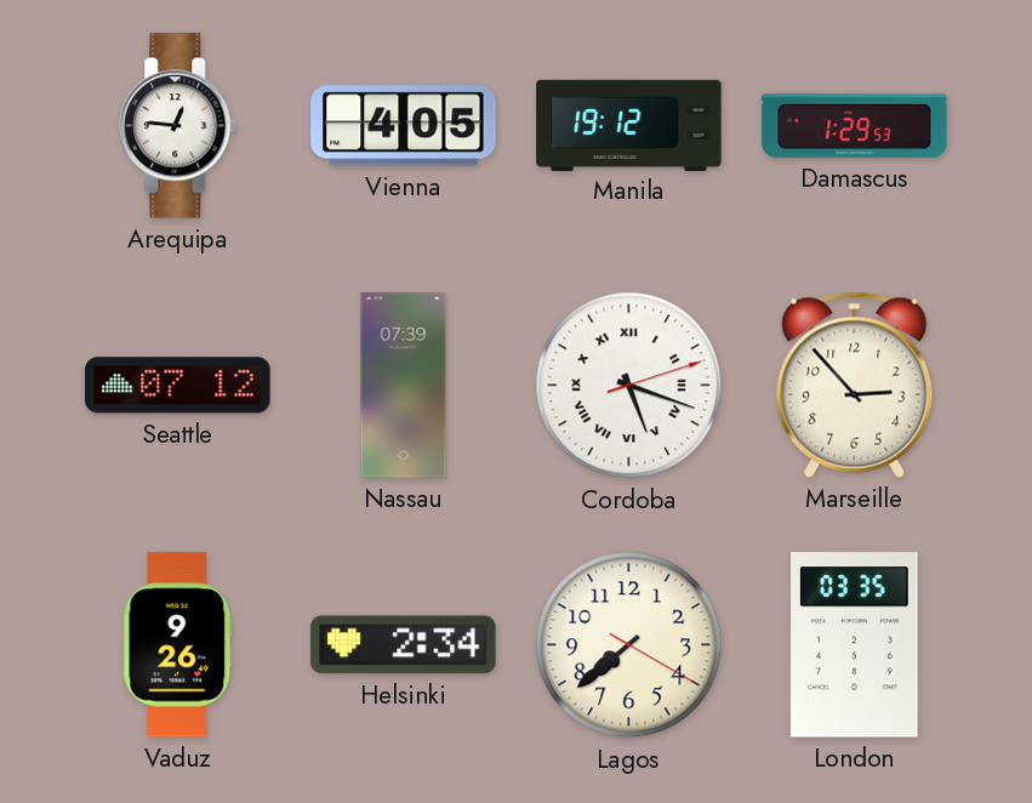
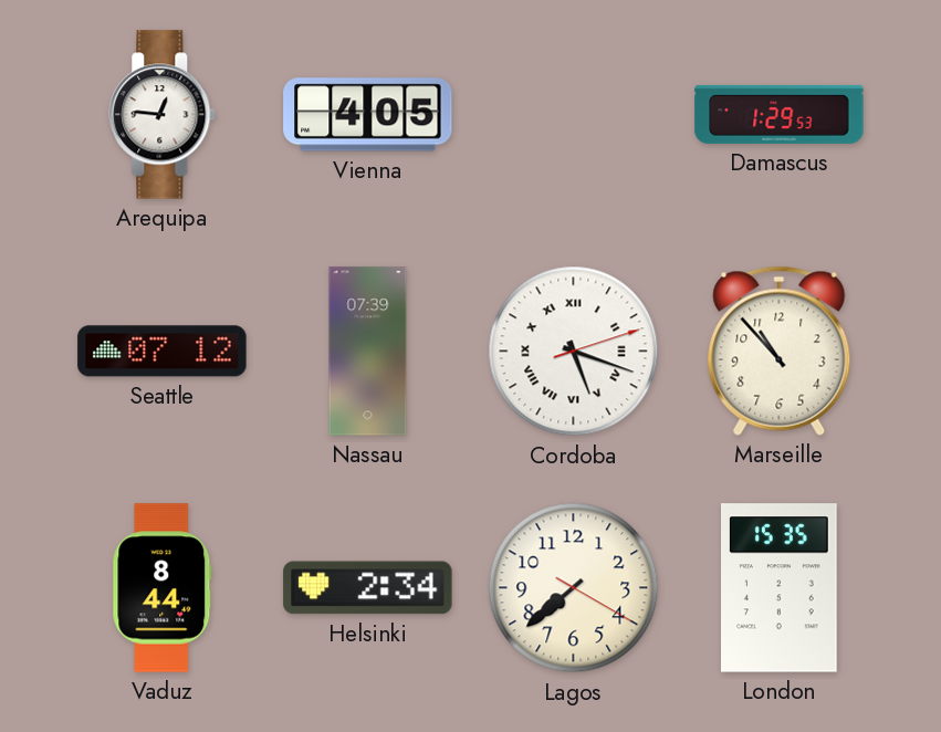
Manila: 19:12 -> none (629, 125)
Marseille: 2:53 -> 10:53 (780, 351)
Vaduz: 9:26 -> 8:44 (163, 588)
London: 03:35 -> 15:35 (780, 588)
